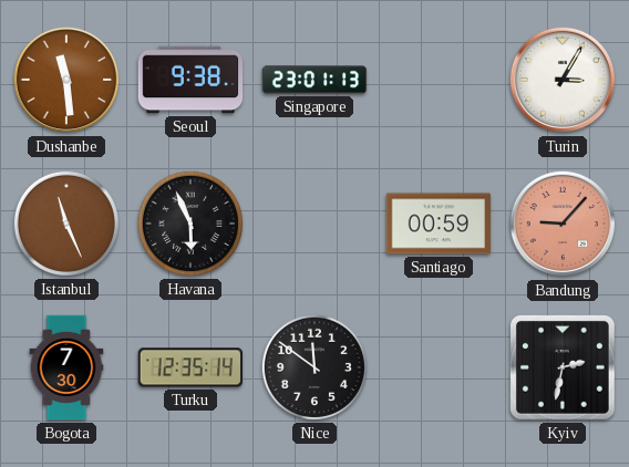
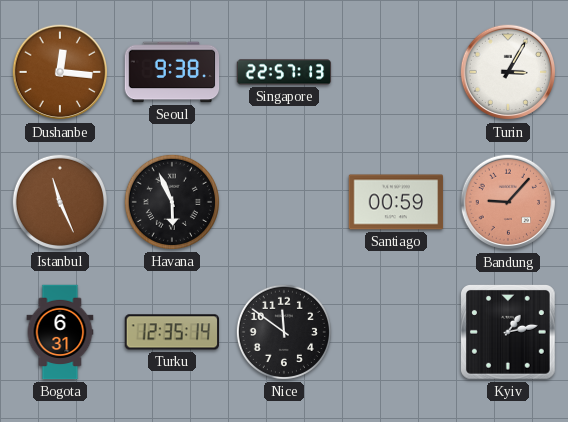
Dushanbe: 11:29 -> 12:16 (60, 72)
Singapore: 23:01 -> 22:57 (284, 72)
Bogota: 7:30 -> 6:31 (60, 332)
Kyiv: 2:32 -> 1:13 (509, 333)
